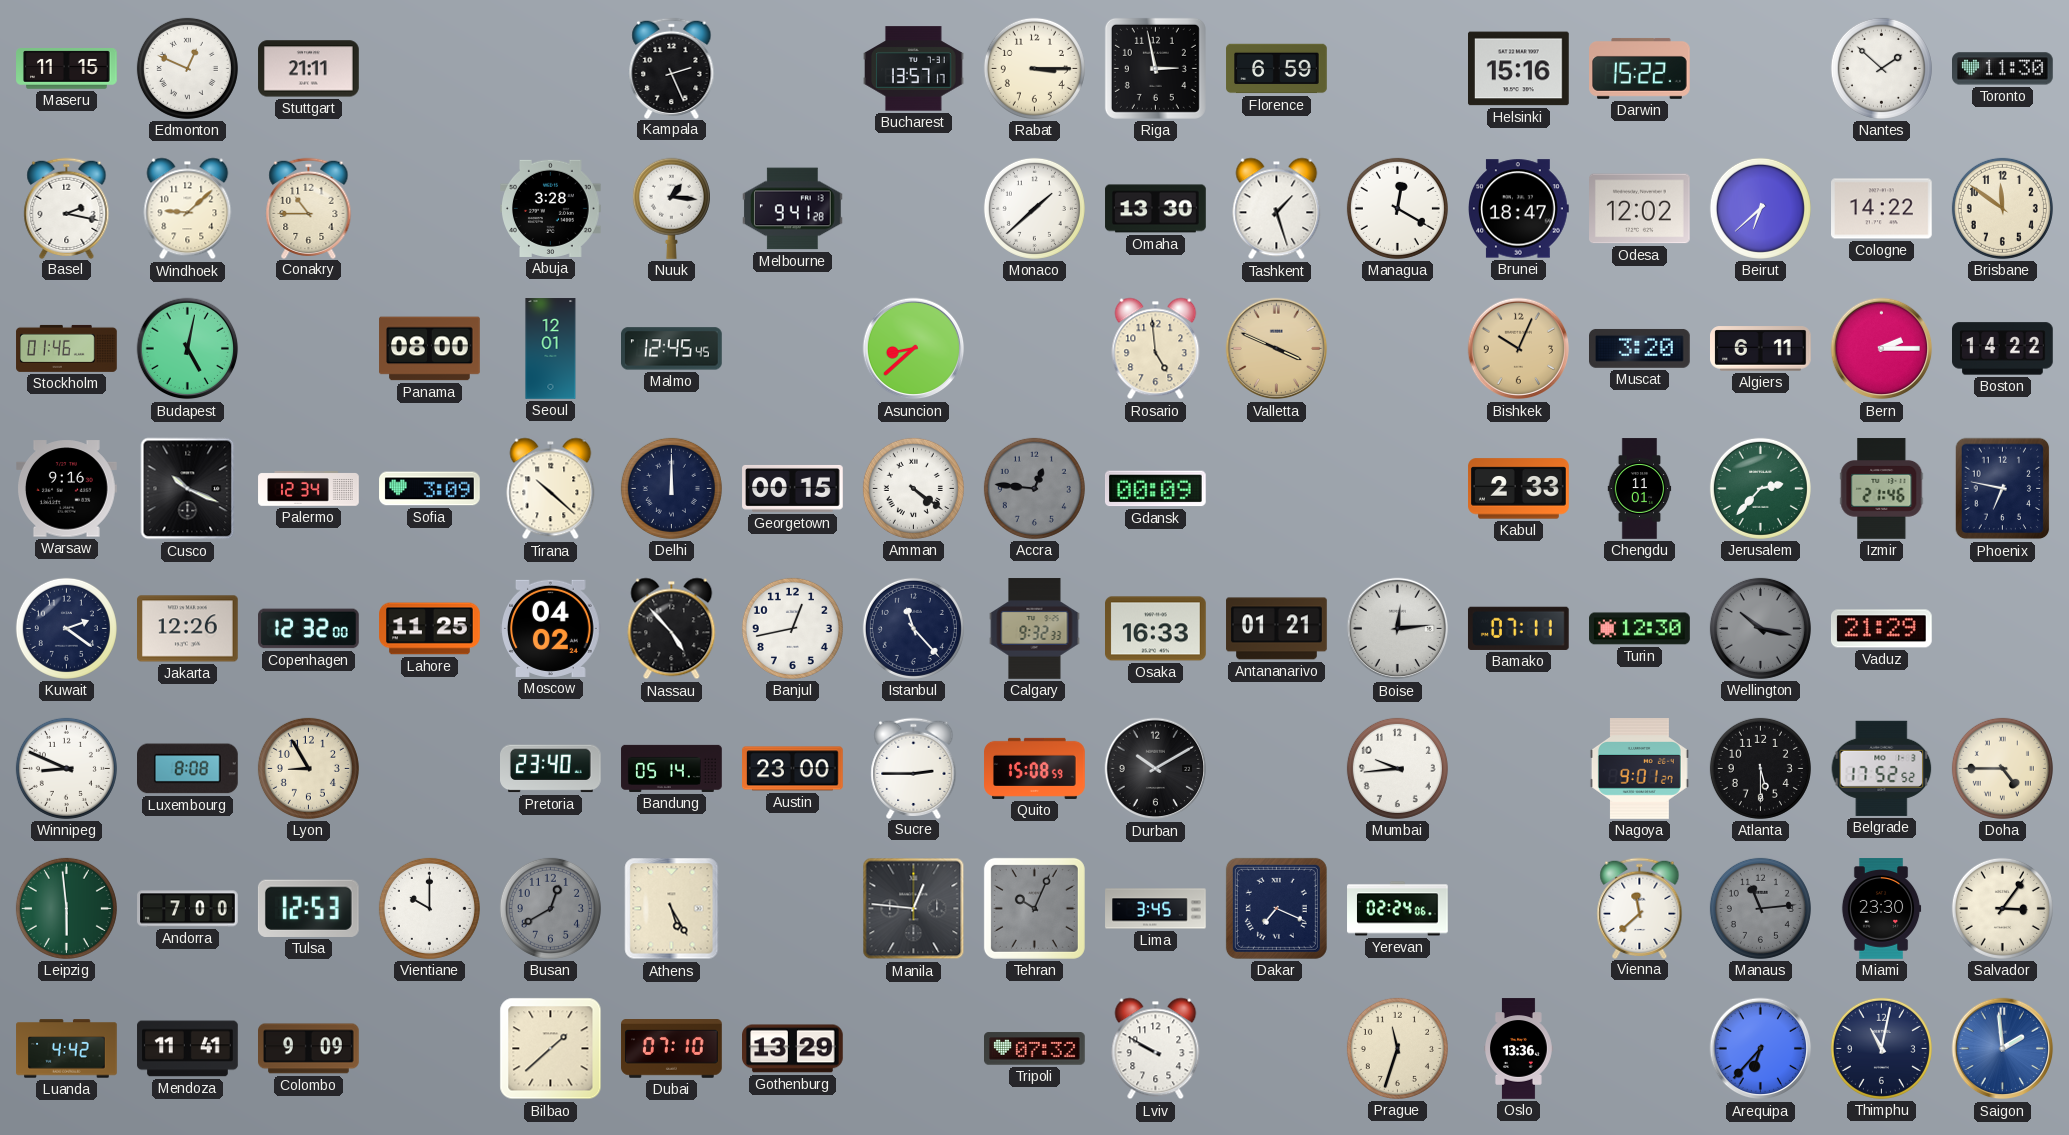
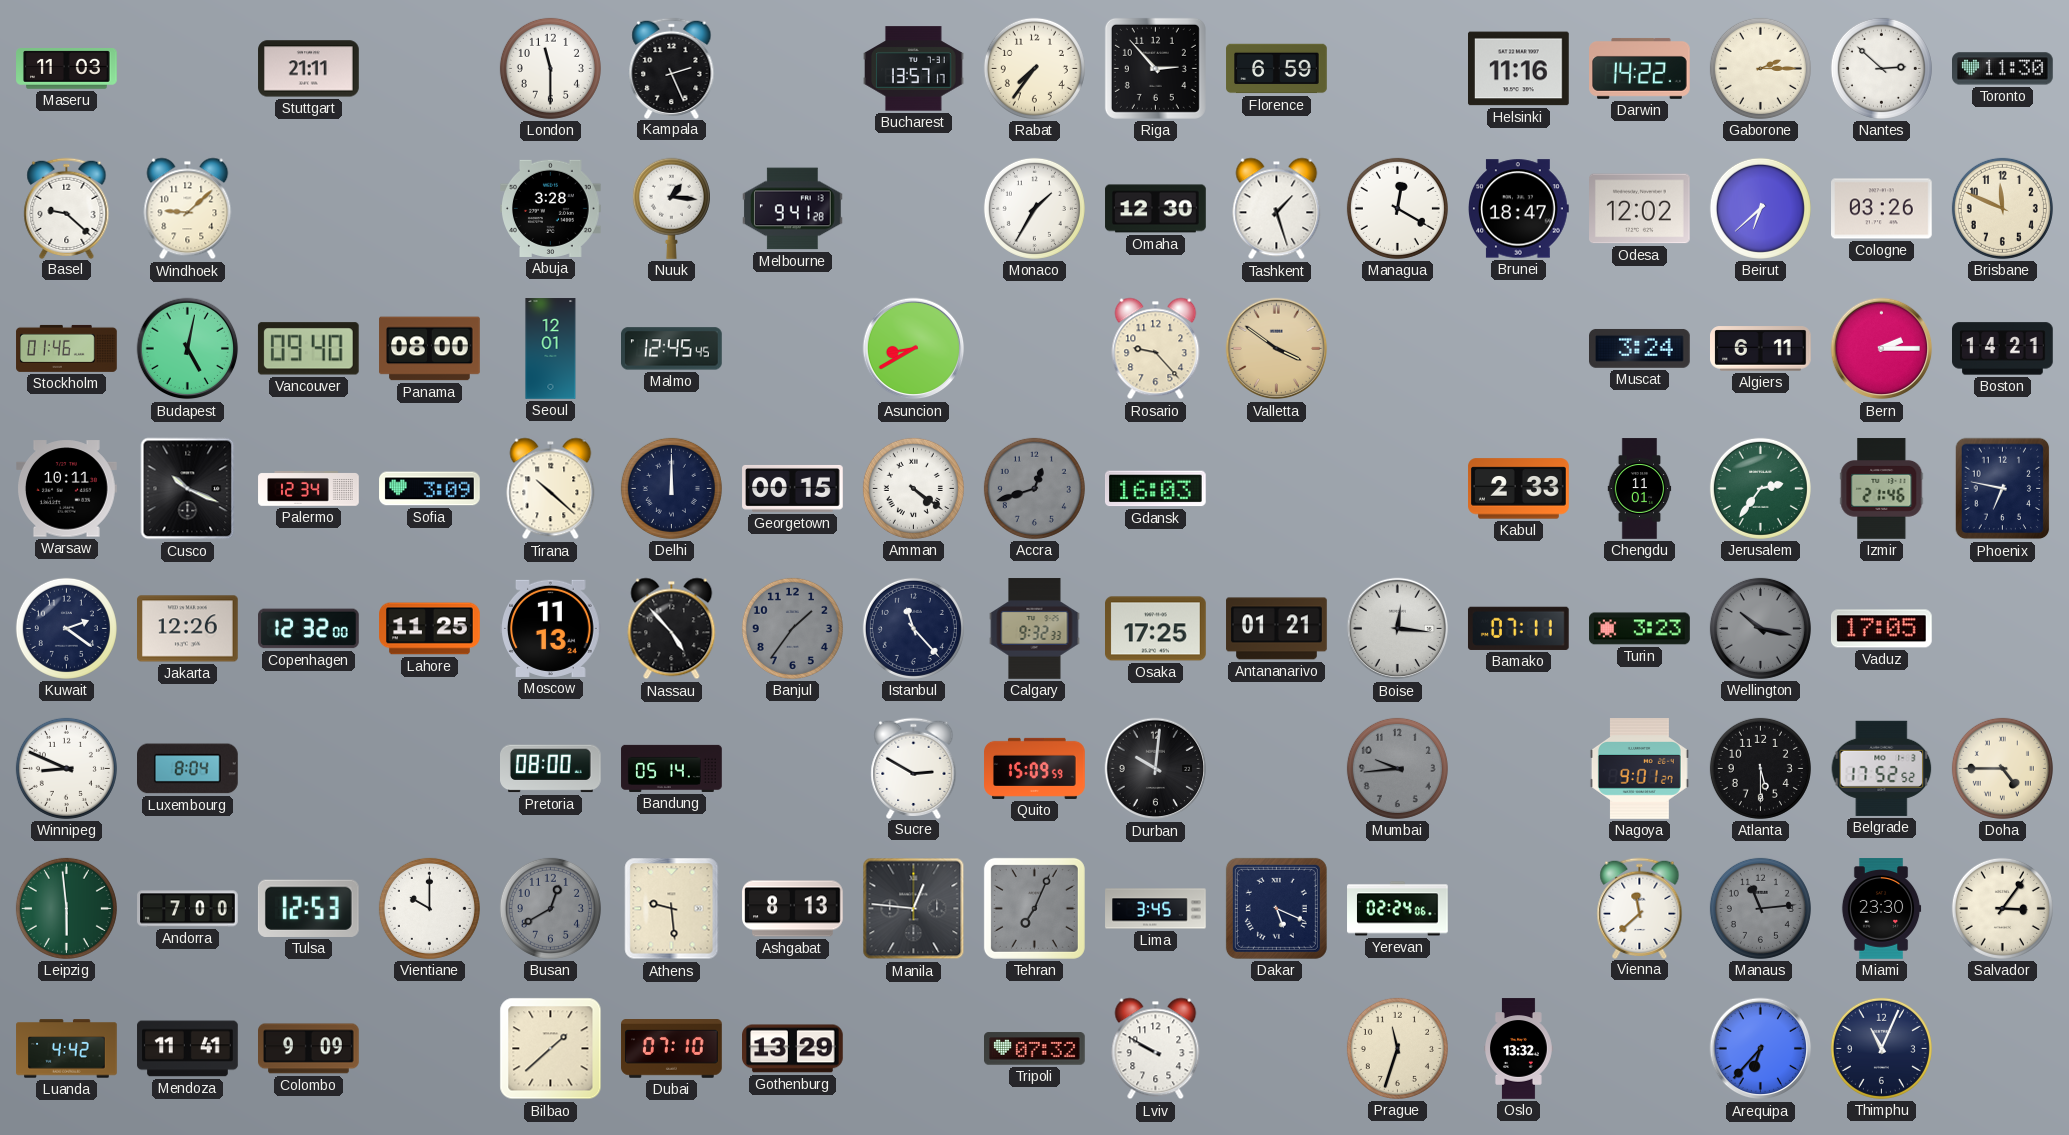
Maseru: 11:15 -> 11:03 (67, 69)
Edmonton: 12:49 -> none (187, 68)
London: none -> 11:30 (550, 68)
Rabat: 3:15 -> 7:36 (1034, 68)
Riga: 2:58 -> 2:53 (1155, 68)
Helsinki: 15:16 -> 11:16 (1519, 69)
Darwin: 15:22 -> 14:22 (1640, 68)
Gaborone: none -> 2:15 (1760, 68)
Nantes: 1:52 -> 2:52 (1881, 68)
Basel: 2:17 -> 9:22 (67, 208)
Conakry: 10:45 -> none (309, 208)
Monaco: 1:38 -> 1:35 (1034, 208)
Omaha: 13:30 -> 12:30 (1156, 209)
Cologne: 14:22 -> 03:26 (1882, 209)
Brisbane: 11:51 -> 11:49 (2002, 208)
Vancouver: none -> 09:40 (308, 349)
Asuncion: 8:38 -> 8:40 (914, 349)
Rosario: 4:59 -> 9:23 (1156, 349)
Valletta: 3:49 -> 3:51 (1277, 349)
Bishkek: 10:04 -> none (1519, 349)
Muscat: 3:20 -> 3:24 (1640, 348)
Boston: 14:22 -> 14:21 (2003, 349)
Warsaw: 9:16 -> 10:11 (67, 489)
Accra: 12:46 -> 12:42 (1034, 488)
Gdansk: 00:09 -> 16:03 (1156, 489)
Jerusalem: 2:37 -> 2:36 (1760, 488)
Moscow: 04:02 -> 11:13 (551, 628)
Banjul: 12:43 -> 1:36 (792, 628)
Banjul dial: white -> grey (792, 628)
Osaka: 16:33 -> 17:25 (1156, 629)
Boise: 12:14 -> 12:16 (1398, 629)
Turin: 12:30 -> 3:23 (1640, 629)
Vaduz: 21:29 -> 17:05 (1881, 629)
Luxembourg: 8:08 -> 8:04 (188, 769)
Lyon: 8:55 -> none (308, 768)
Pretoria: 23:40 -> 08:00 (551, 769)
Austin: 23:00 -> none (793, 769)
Sucre: 2:45 -> 2:50 (914, 768)
Quito: 15:08 -> 15:09 (1035, 768)
Durban: 10:10 -> 10:01 (1156, 769)
Mumbai dial: white -> grey (1397, 768)
Athens: 5:25 -> 9:29 (672, 909)
Ashgabat: none -> 8:13 (793, 909)
Tehran: 10:04 -> 7:04 (1034, 908)
Dakar: 7:19 -> 5:19 (1276, 908)
Oslo: 13:36 -> 13:32 (1519, 1049)
Thimphu: 11:02 -> 11:04 (1881, 1048)
Saigon: 1:59 -> none (2003, 1049)
